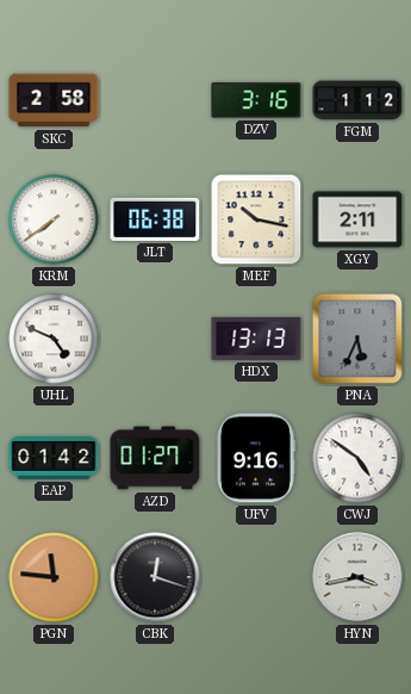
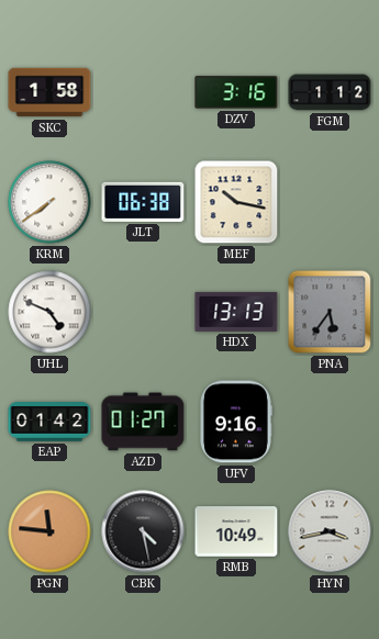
SKC: 2:58 -> 1:58 (49, 92)
XGY: 2:11 -> none (357, 219)
PNA: 5:34 -> 5:36 (330, 312)
CWJ: 4:51 -> none (357, 458)
CBK: 12:18 -> 4:28 (143, 531)
RMB: none -> 10:49 (236, 531)
